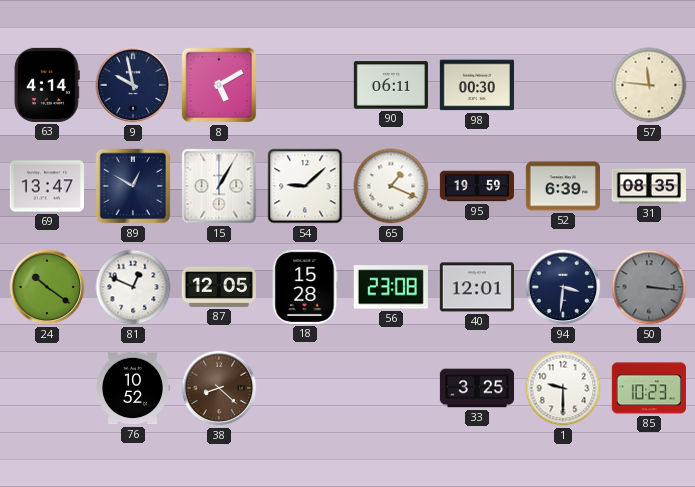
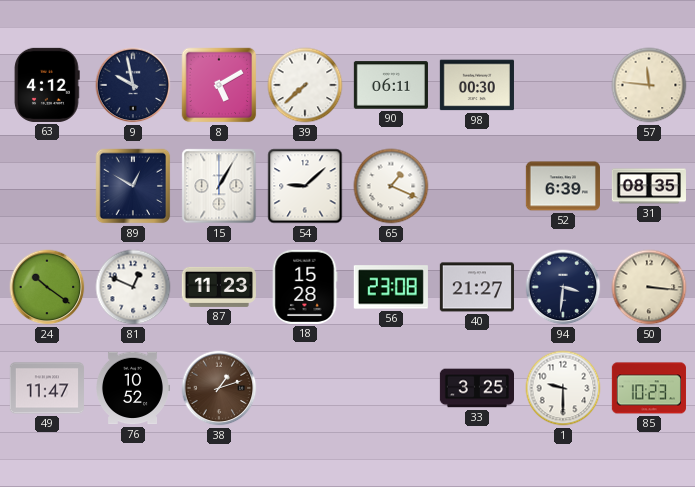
63: 4:14 -> 4:12 (47, 85)
39: none -> 7:38 (305, 85)
69: 13:47 -> none (47, 186)
95: 19:59 -> none (476, 186)
87: 12:05 -> 11:23 (219, 287)
40: 12:01 -> 21:27 (477, 287)
50 dial: grey -> cream (649, 287)
49: none -> 11:47 (47, 388)
38: 8:22 -> 1:12 (219, 388)
